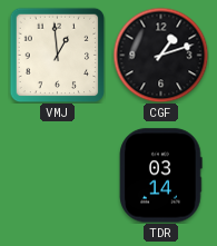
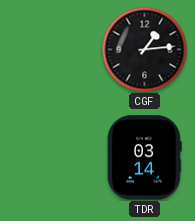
VMJ: 12:59 -> none (57, 55)
CGF: 1:12 -> 1:14 (144, 49)
